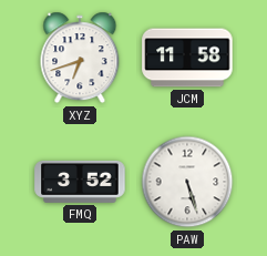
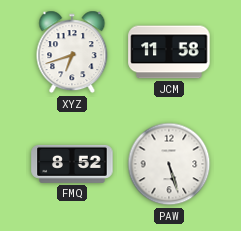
FMQ: 3:52 -> 8:52 (72, 164)
